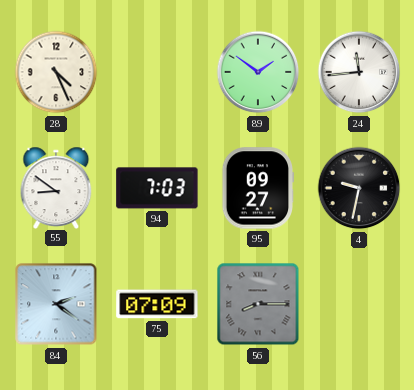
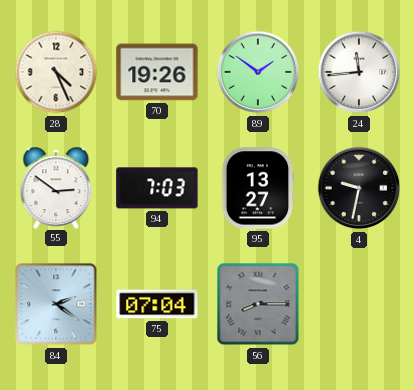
70: none -> 19:26 (157, 72)
55: 8:51 -> 2:51 (56, 187)
95: 09:27 -> 13:27 (258, 188)
75: 07:09 -> 07:04 (157, 304)
